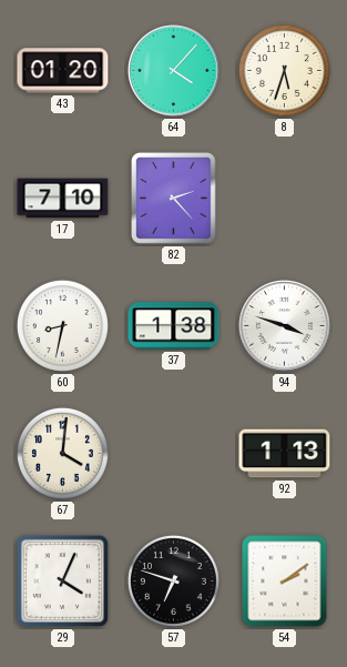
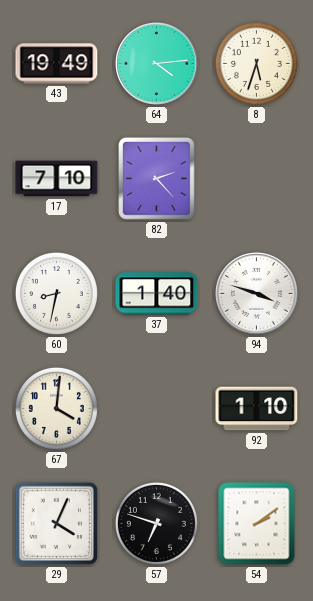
43: 01:20 -> 19:49 (57, 64)
64: 4:07 -> 4:14 (157, 64)
37: 1:38 -> 1:40 (157, 294)
92: 1:13 -> 1:10 (257, 409)
